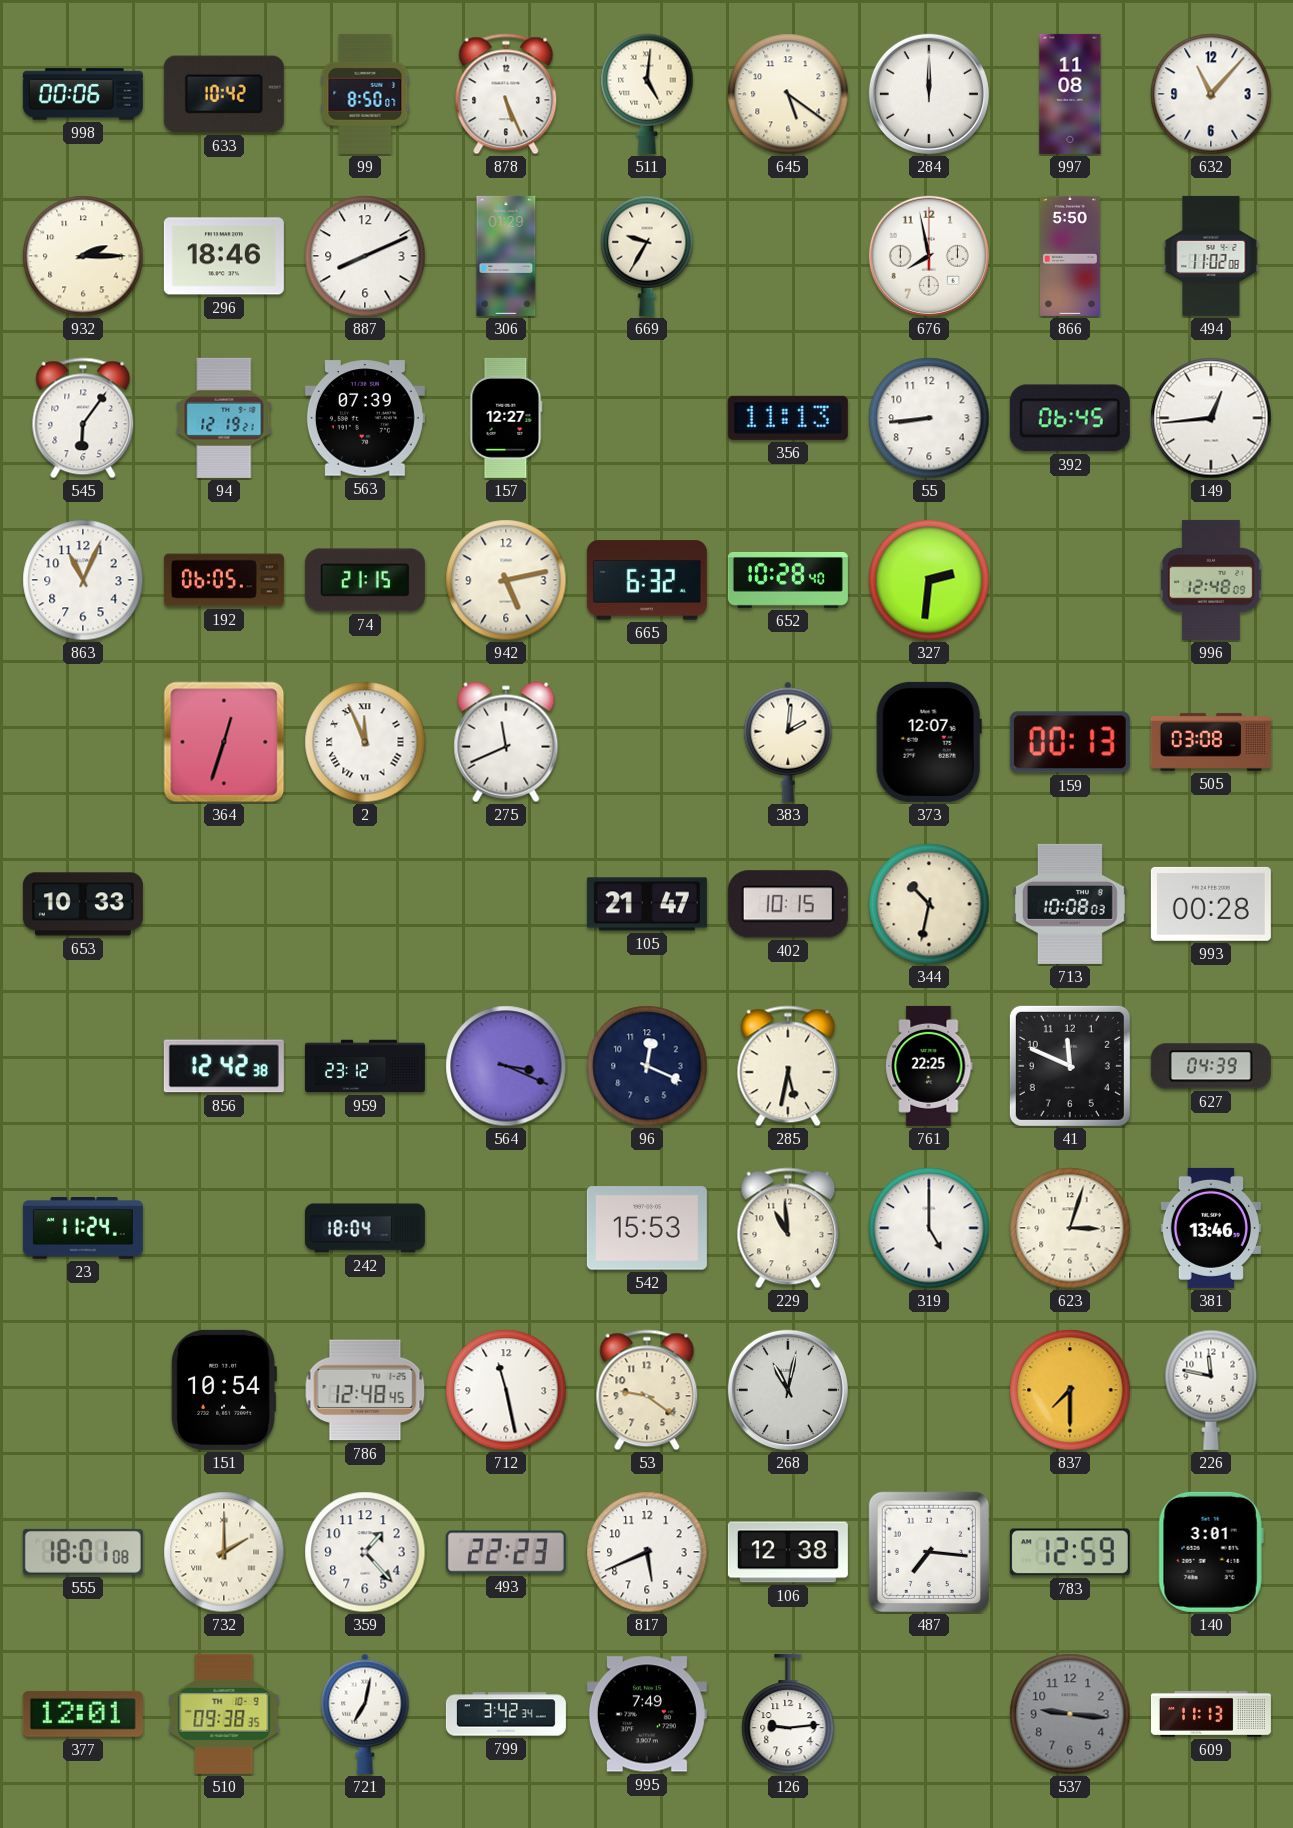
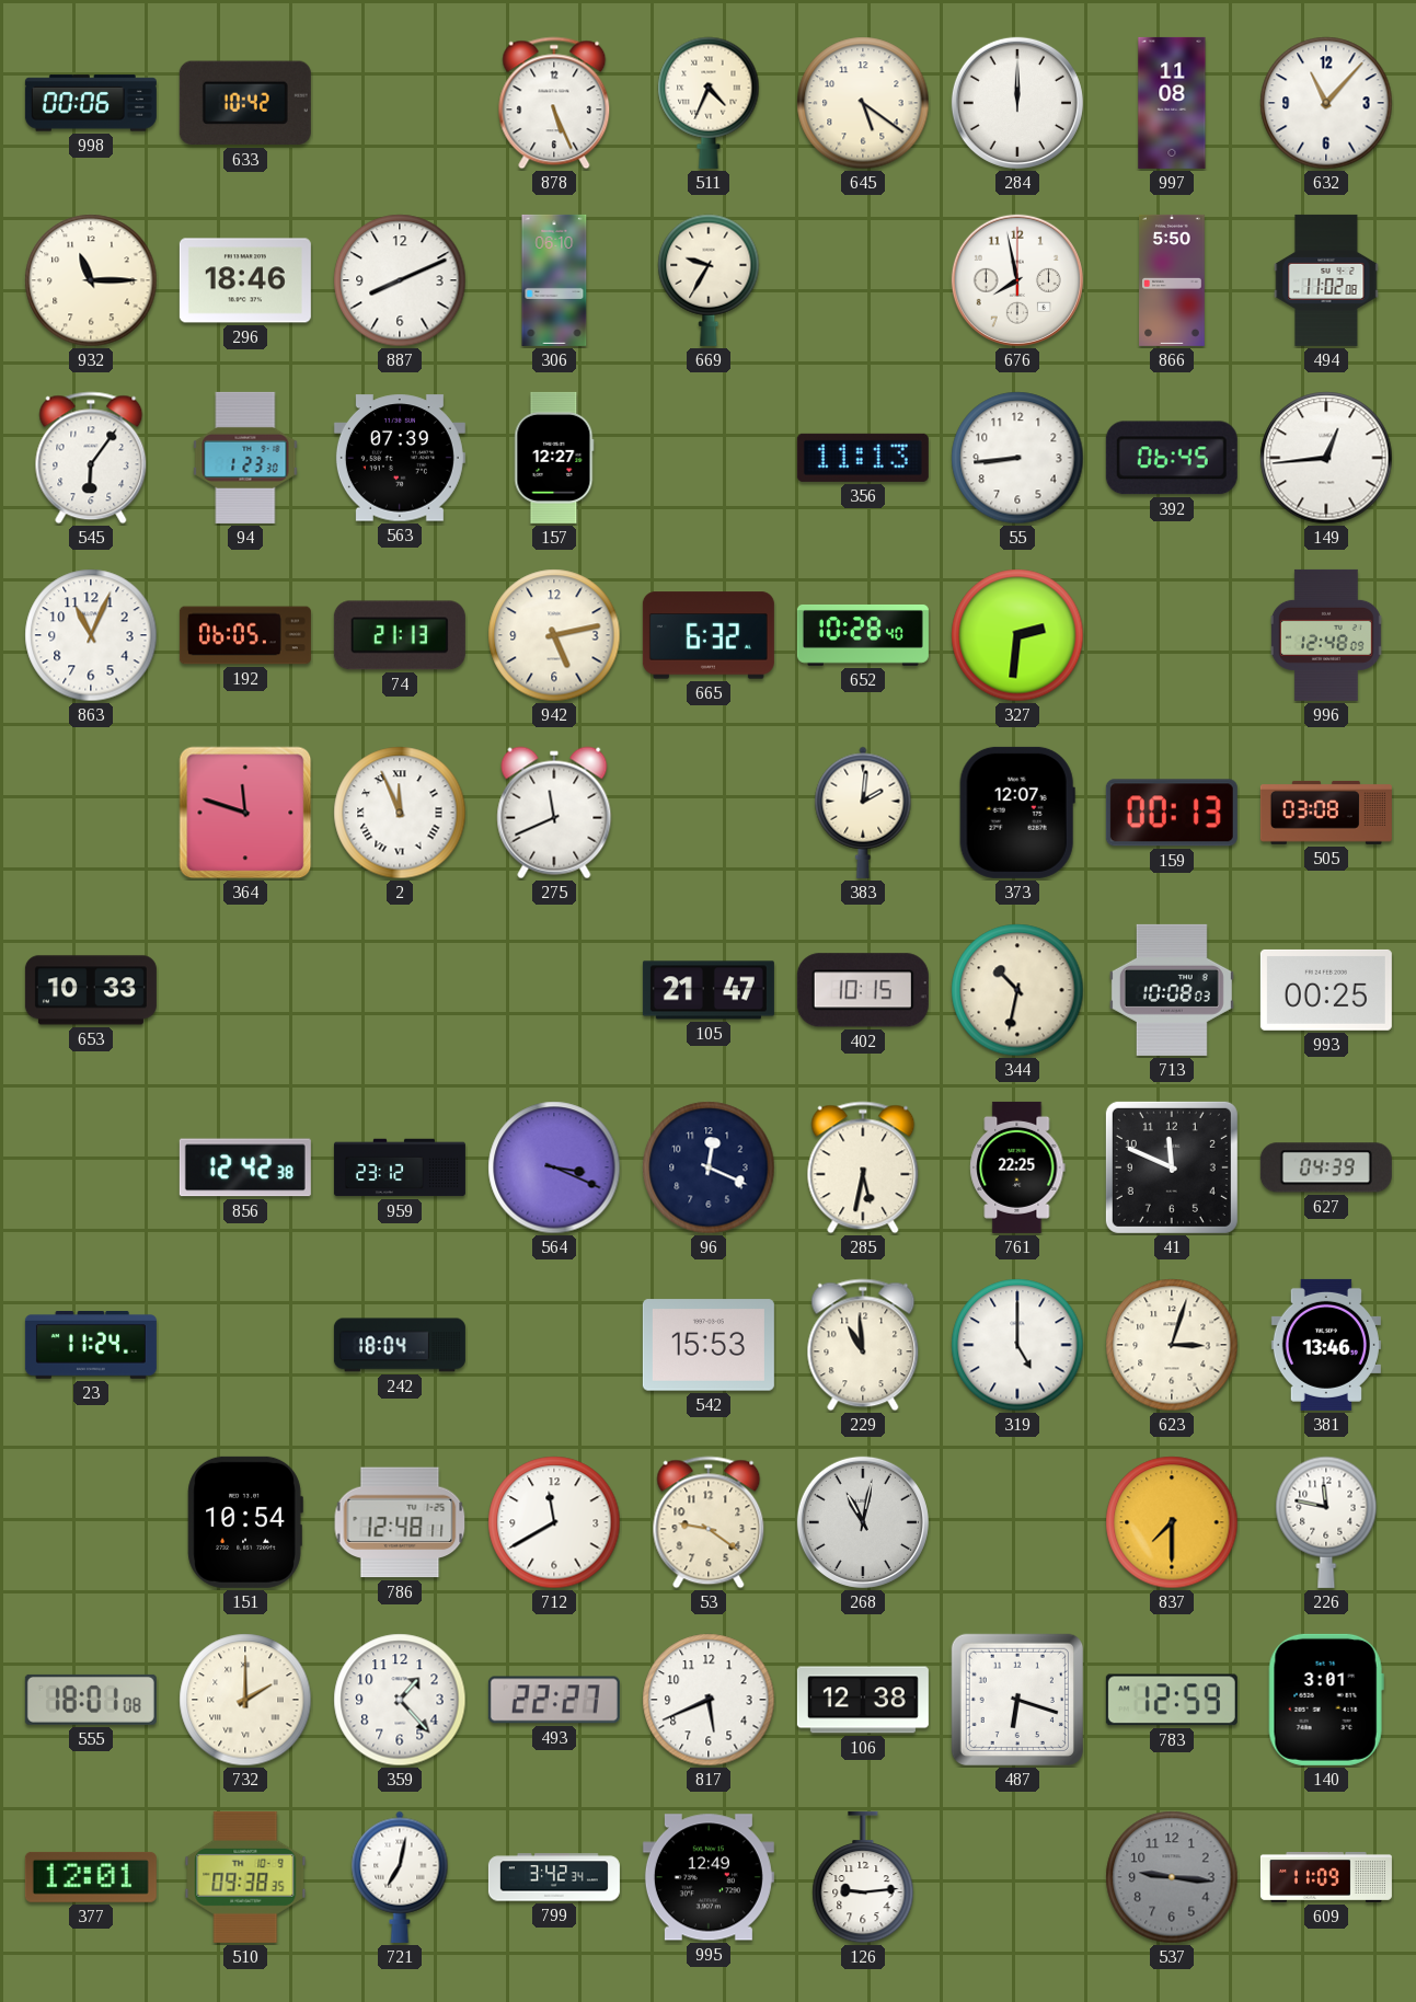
99: 8:50 -> none (365, 94)
511: 5:01 -> 4:34 (709, 103)
932: 2:15 -> 11:15 (91, 280)
306: 01:29 -> 06:10 (554, 280)
94: 12:19 -> 1:23 (245, 458)
74: 21:15 -> 21:13 (400, 635)
364: 12:33 -> 11:48 (245, 813)
993: 00:28 -> 00:25 (1326, 990)
786: 12:48:45 -> 12:48:11 (400, 1522)
712: 11:28 -> 11:40 (554, 1522)
493: 22:23 -> 22:27 (554, 1700)
487: 7:16 -> 6:18 (1017, 1700)
995: 7:49 -> 12:49 (709, 1877)
609: 11:13 -> 11:09 (1326, 1878)
